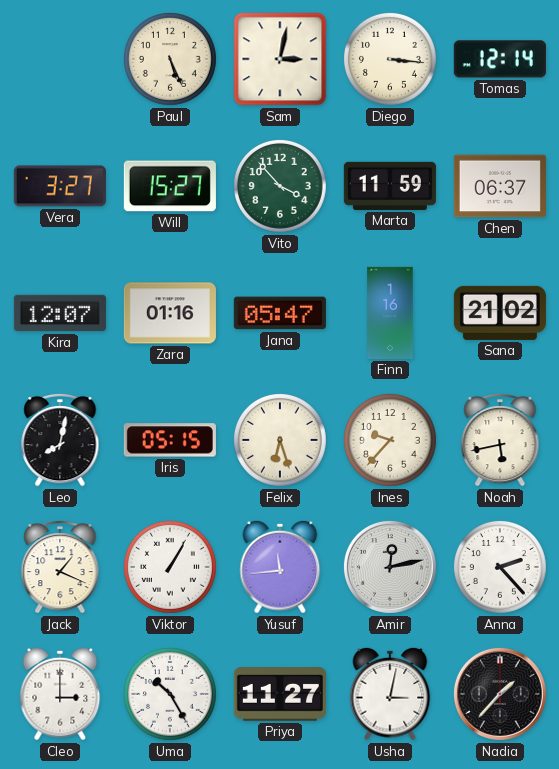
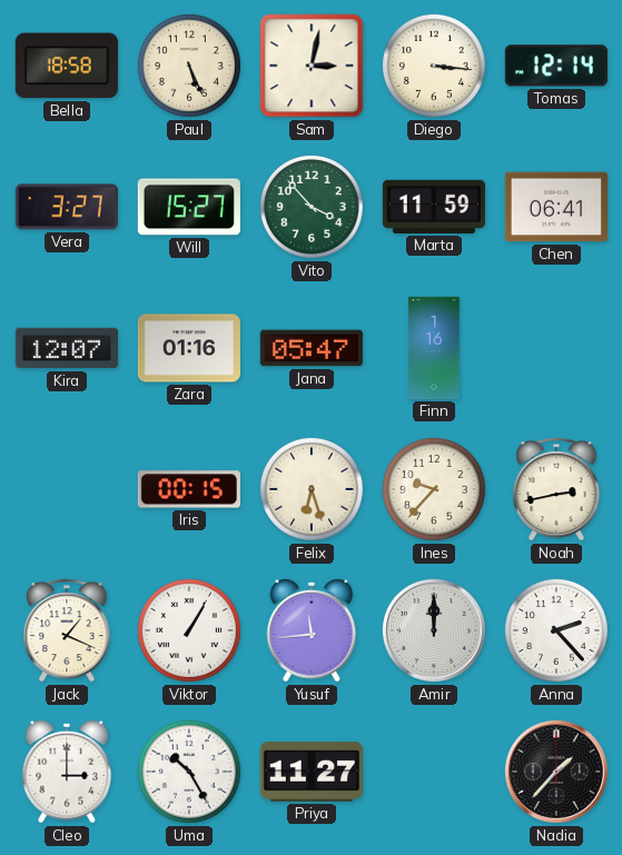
Bella: none -> 18:58 (67, 66)
Chen: 06:37 -> 06:41 (556, 207)
Sana: 21:02 -> none (500, 313)
Leo: 8:02 -> none (60, 440)
Iris: 05:15 -> 00:15 (189, 489)
Noah: 5:43 -> 2:43 (556, 489)
Amir: 12:13 -> 12:00 (434, 630)
Usha: 3:02 -> none (390, 694)
